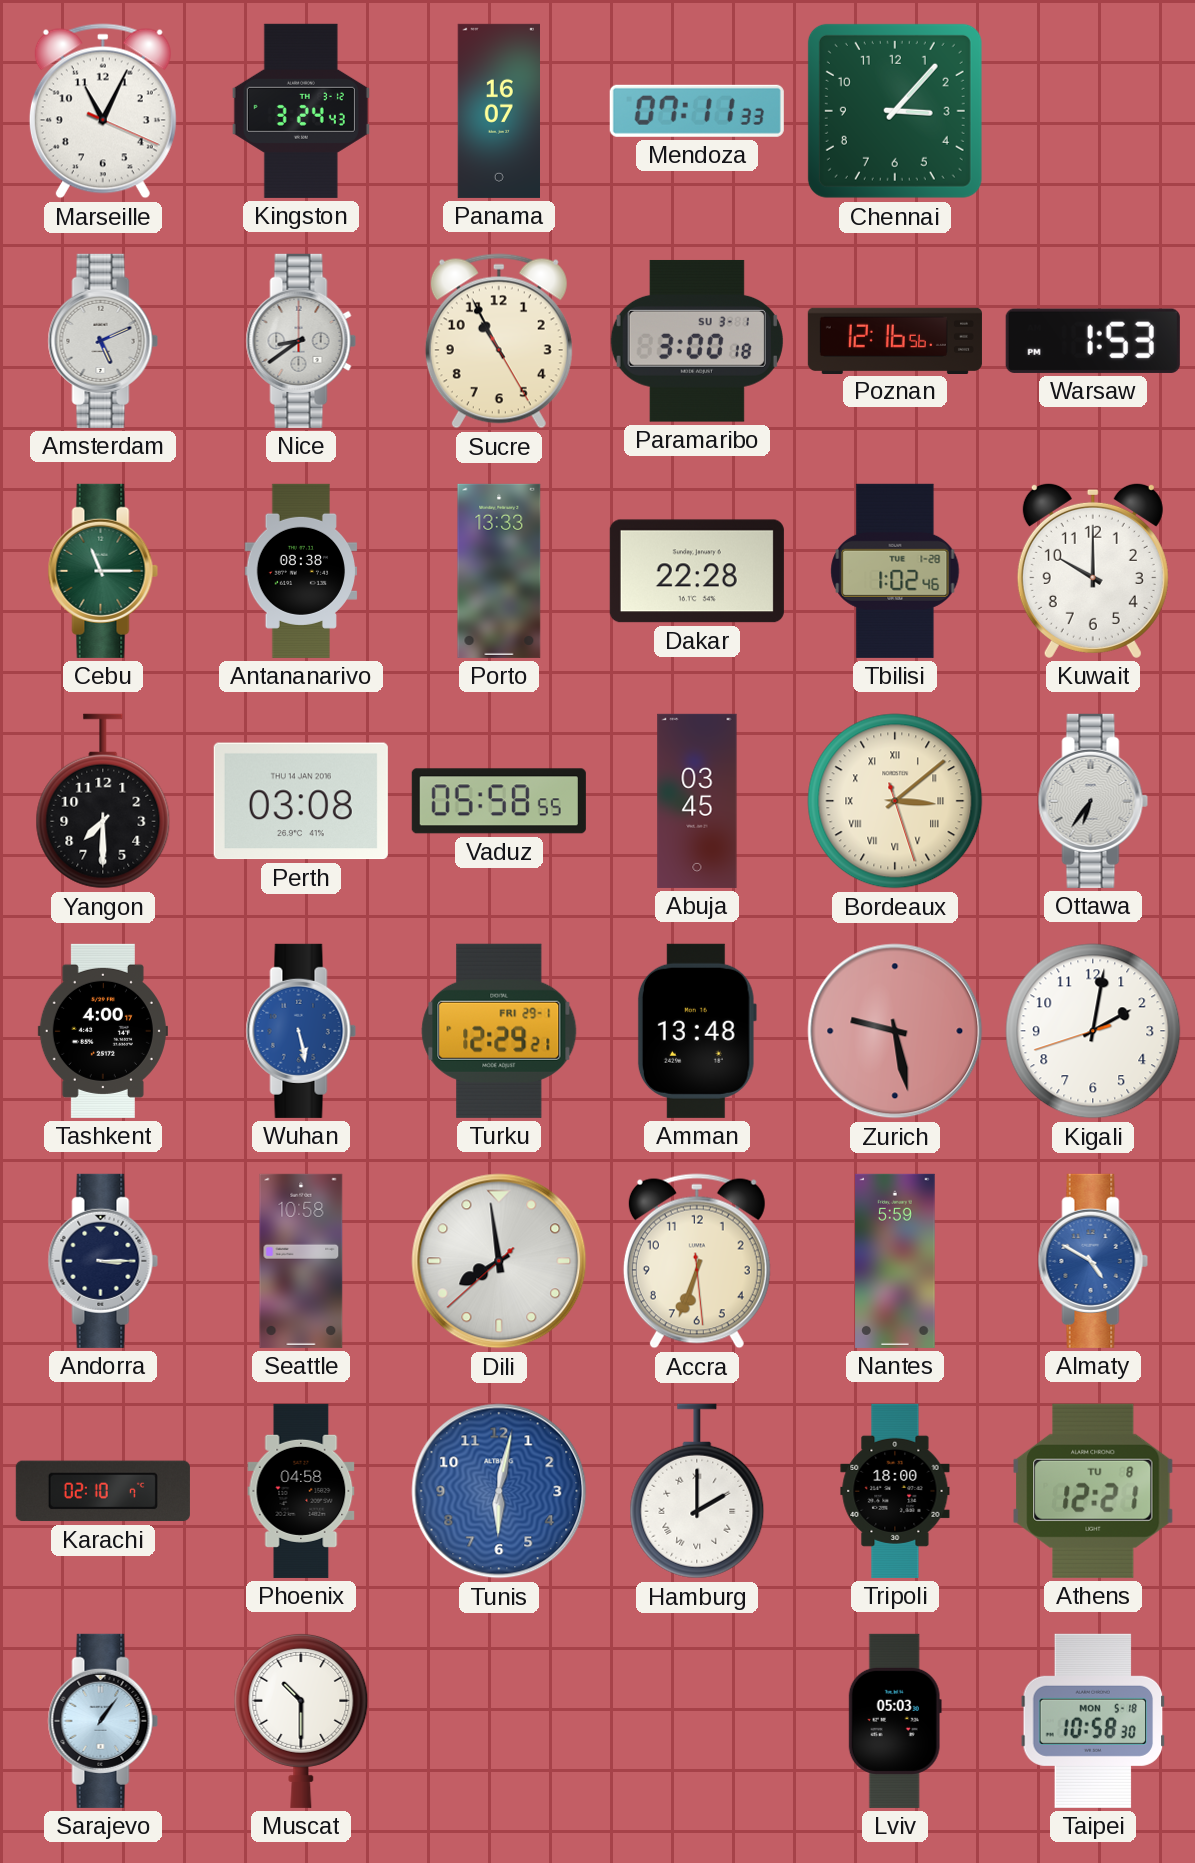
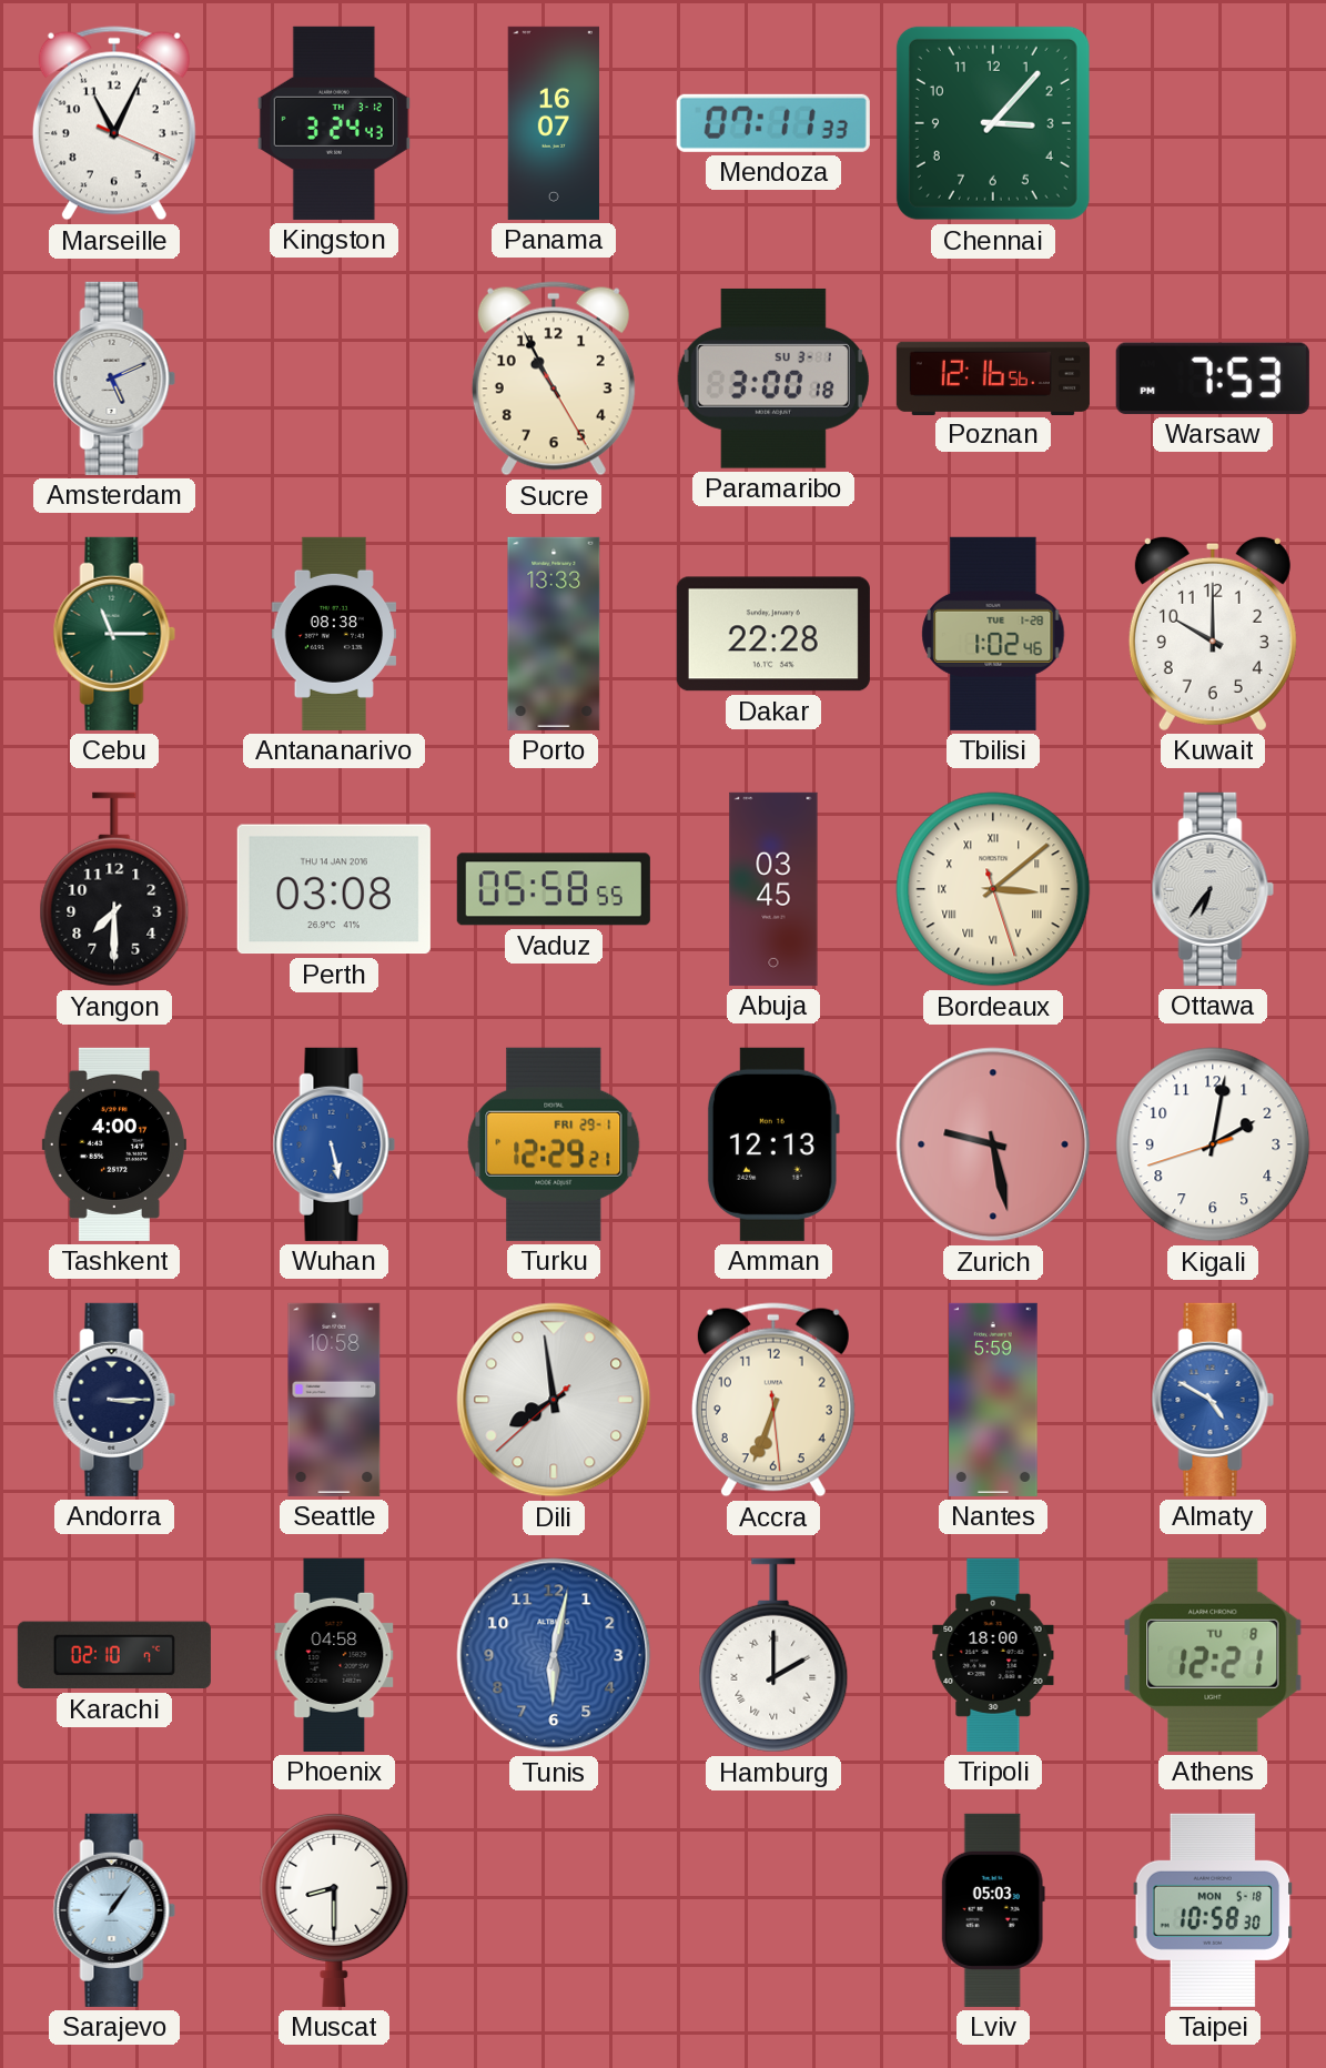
Nice: 8:39 -> none (301, 341)
Warsaw: 1:53 -> 7:53 (1213, 379)
Amman: 13:48 -> 12:13 (773, 1144)
Muscat: 10:30 -> 8:30 (334, 1909)
